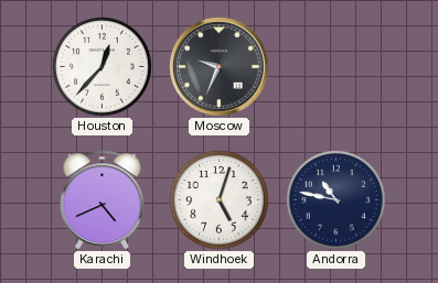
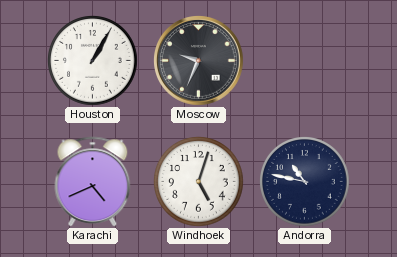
Houston: 12:37 -> 1:05 (93, 61)
